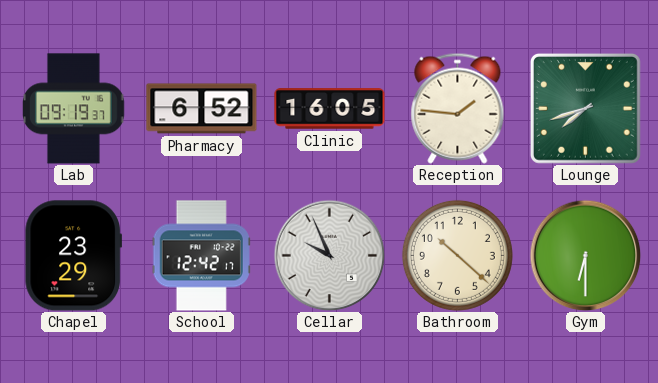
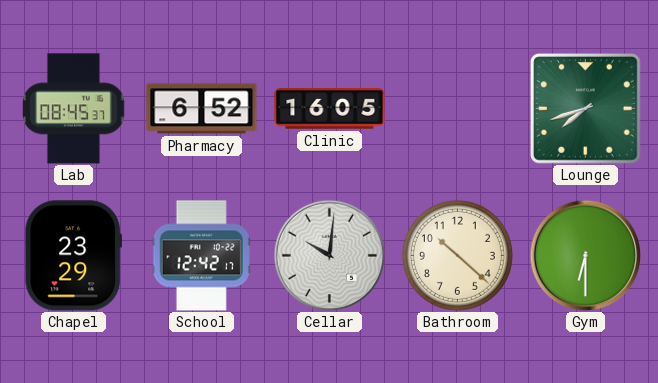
Lab: 09:19 -> 08:45 (74, 109)
Reception: 1:46 -> none (458, 108)
Cellar: 9:56 -> 10:01 (329, 255)
